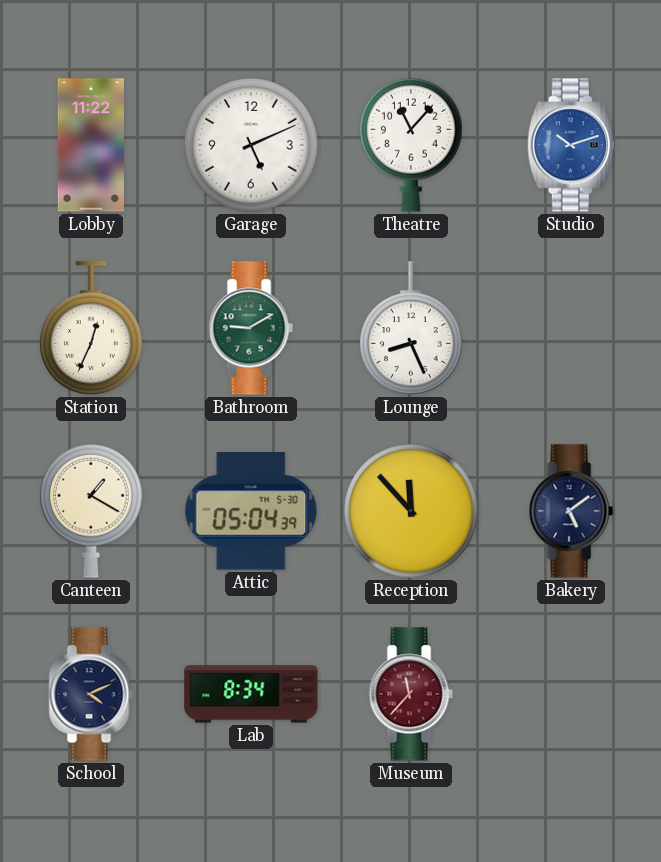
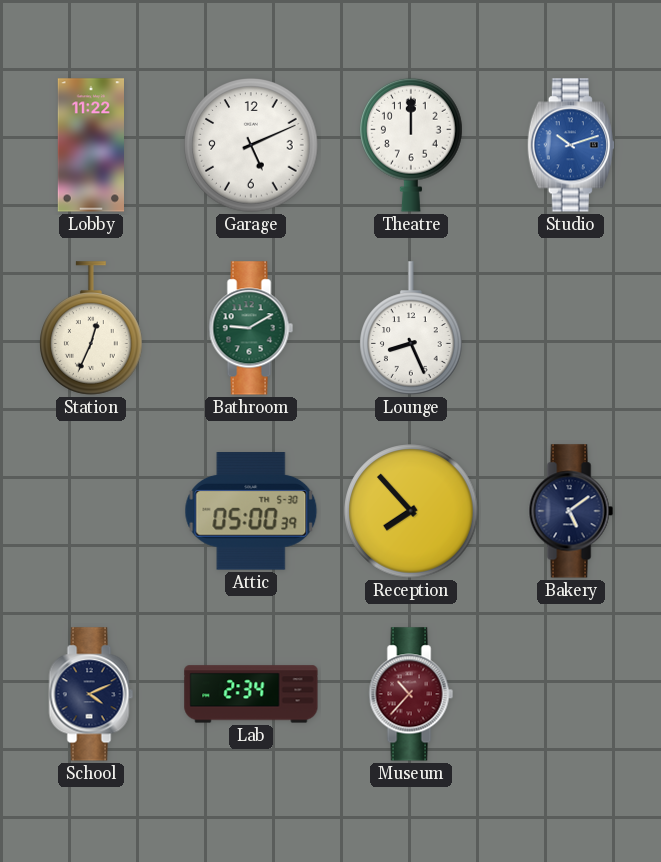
Theatre: 11:07 -> 12:00 (412, 145)
Canteen: 1:20 -> none (92, 511)
Attic: 05:04 -> 05:00 (251, 511)
Reception: 11:53 -> 7:53 (411, 511)
Lab: 8:34 -> 2:34 (251, 694)
Museum: 11:37 -> 10:37 (411, 694)
